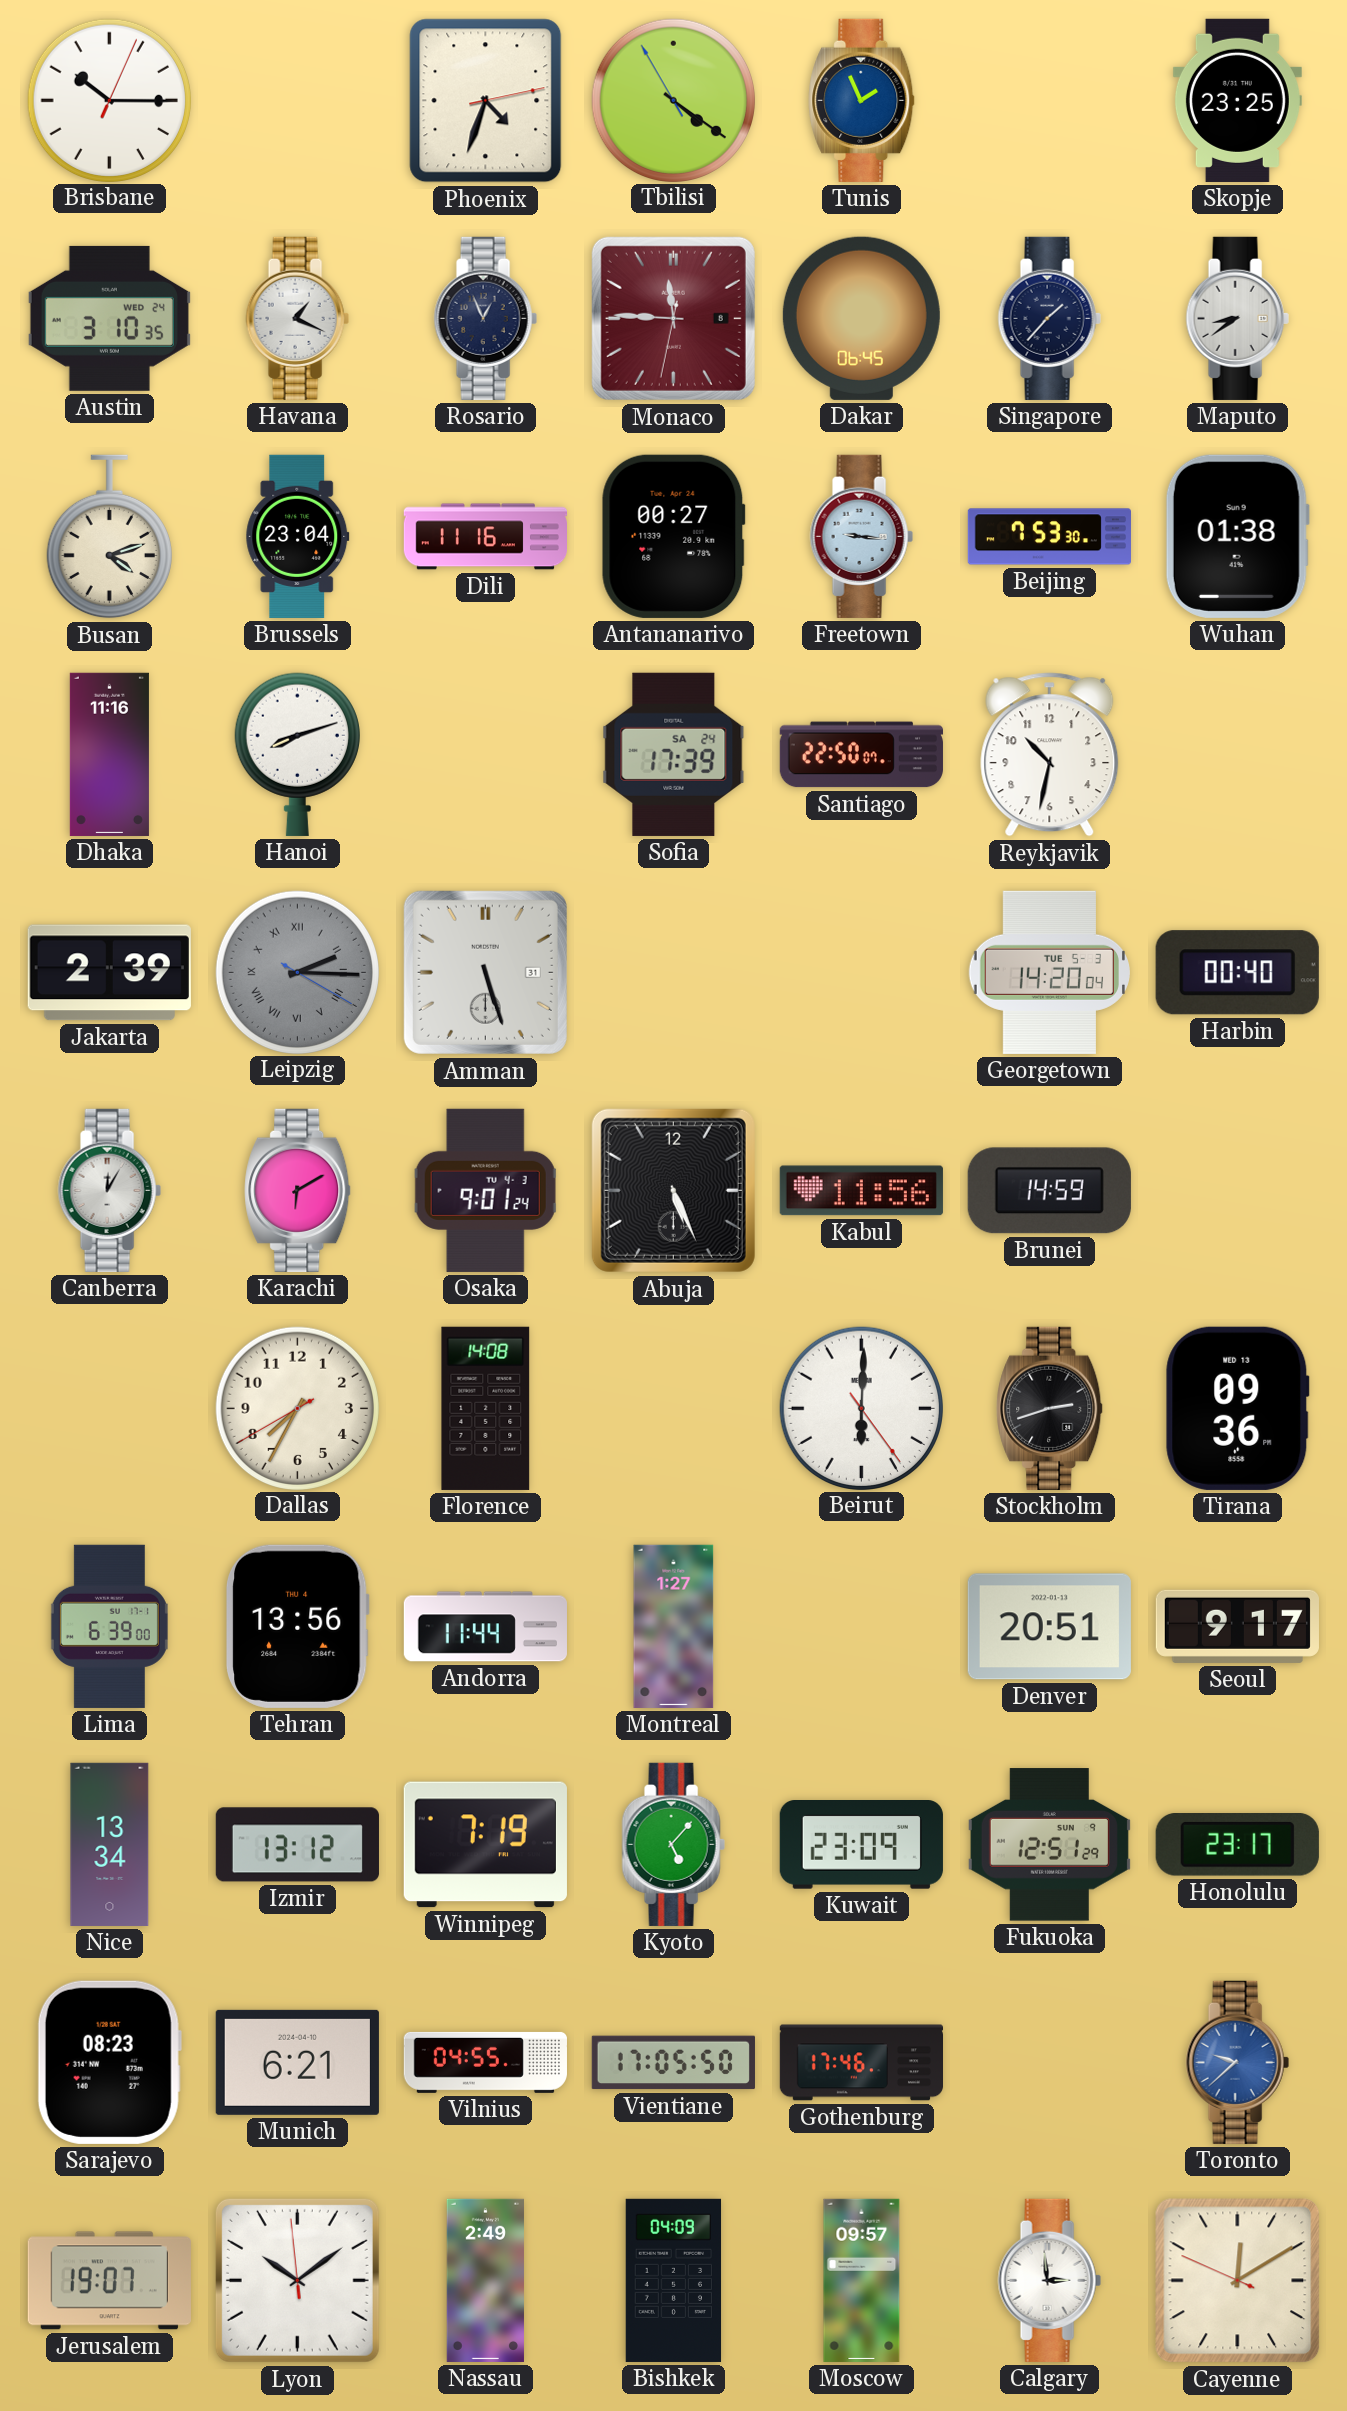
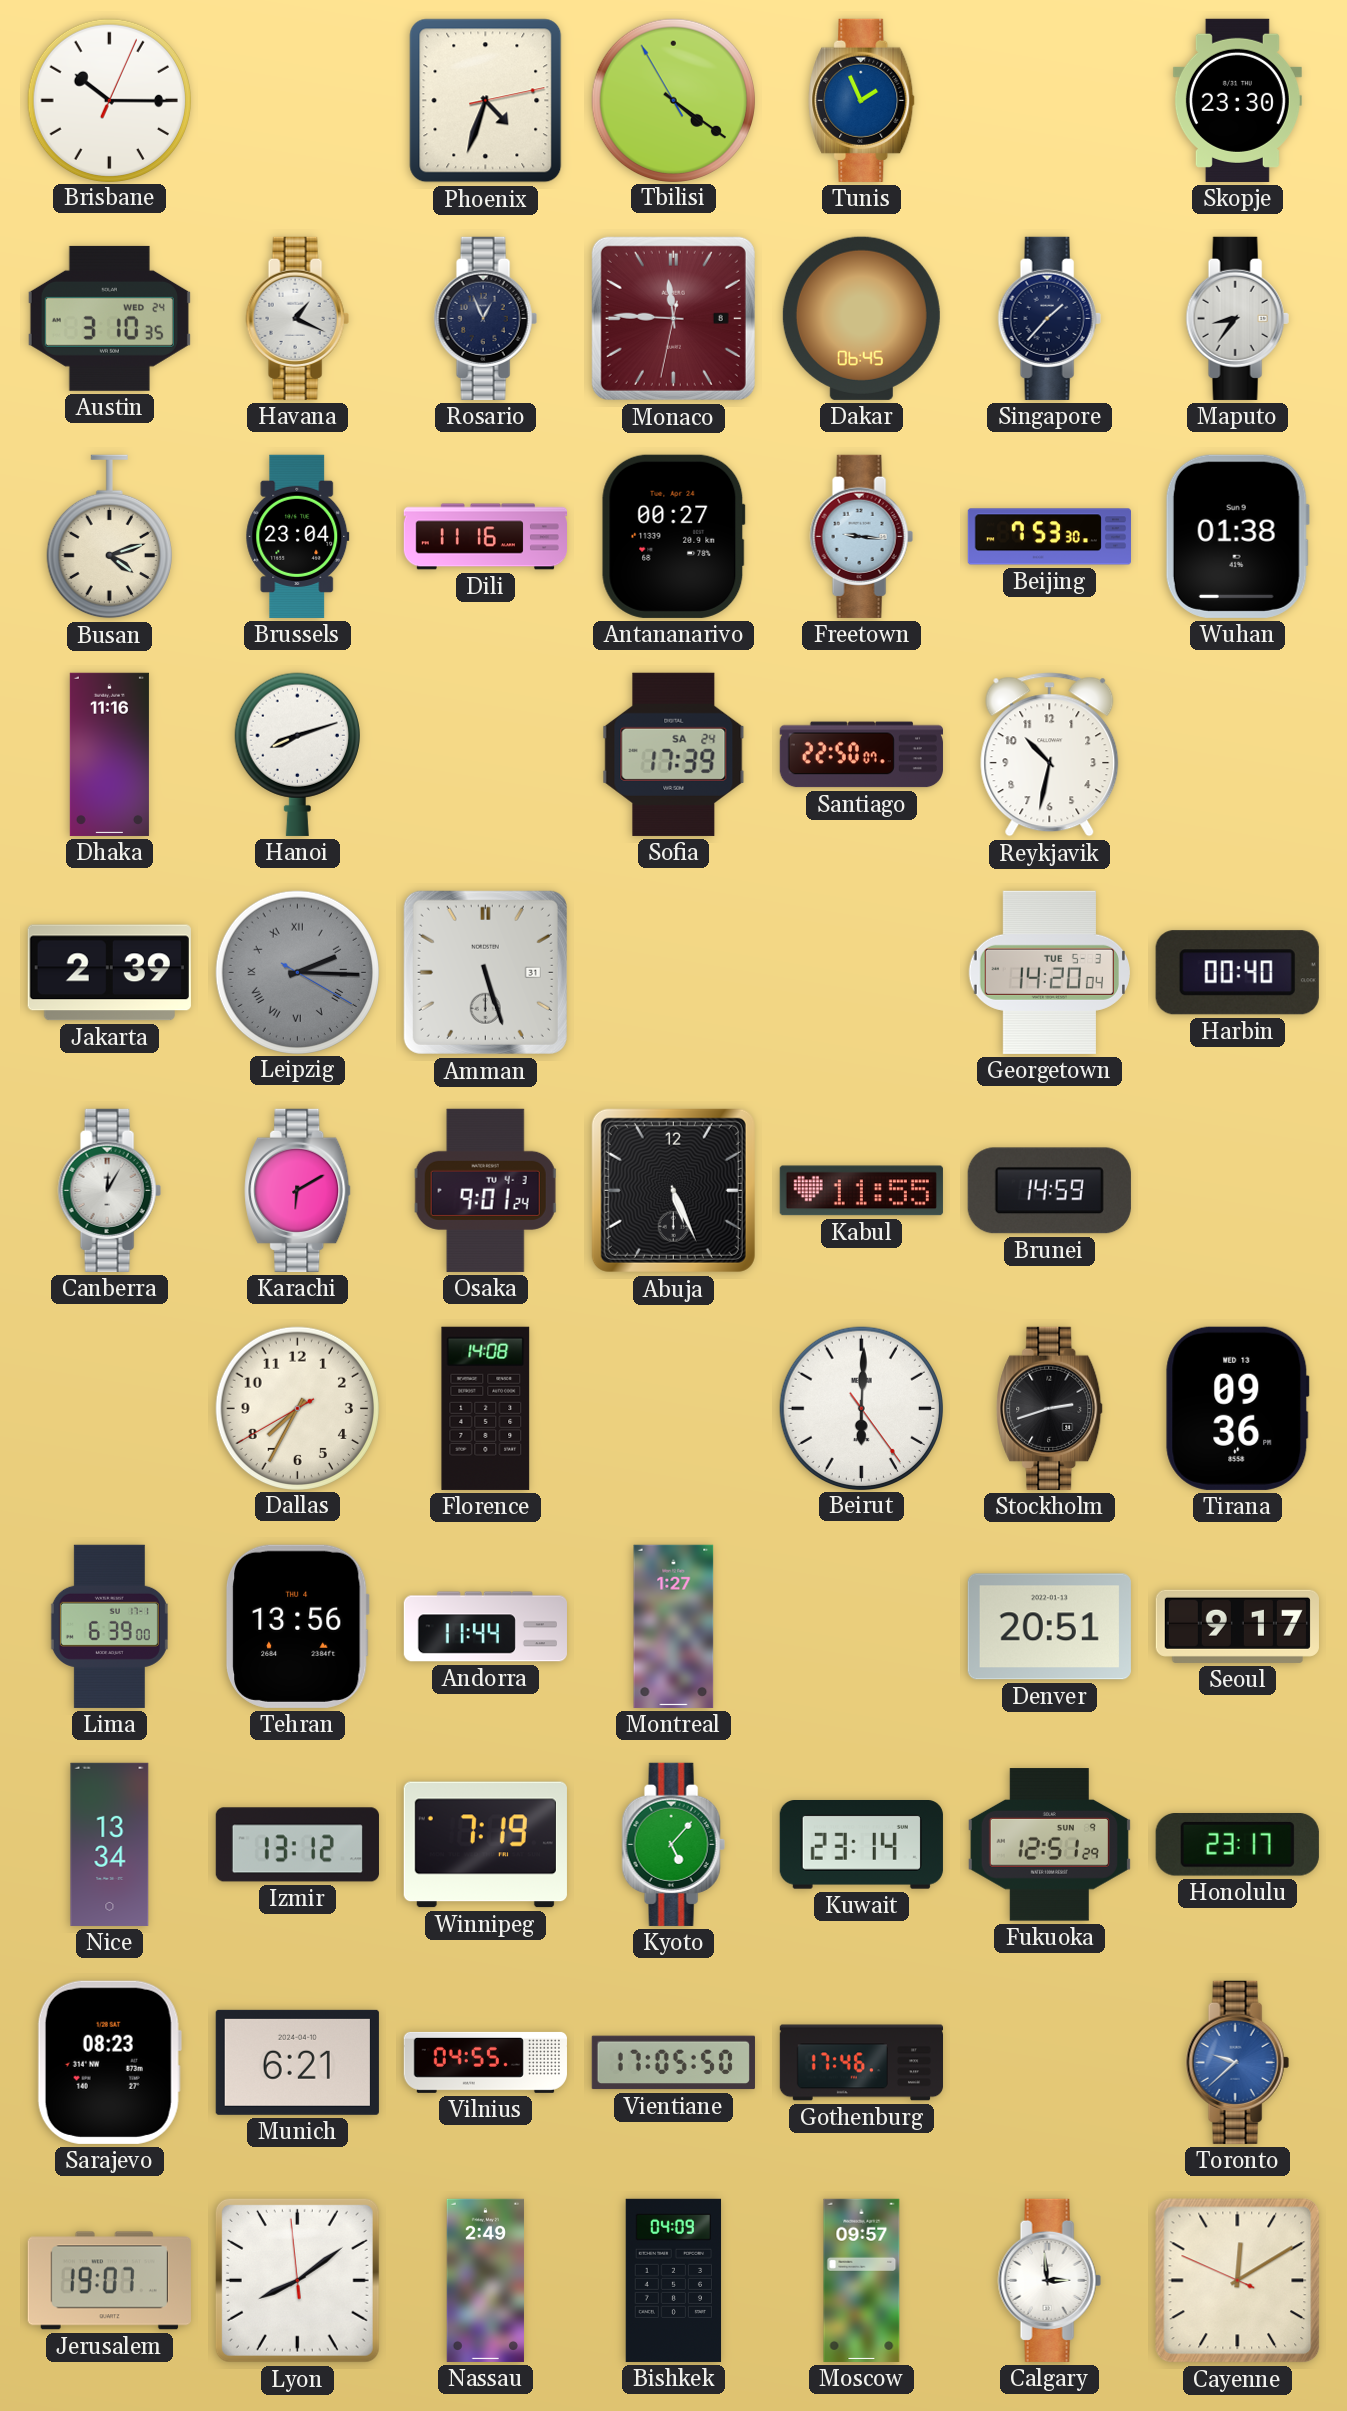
Skopje: 23:25 -> 23:30 (1237, 100)
Maputo: 8:39 -> 8:36 (1237, 318)
Kabul: 11:56 -> 11:55 (861, 1191)
Kuwait: 23:09 -> 23:14 (861, 1845)
Lyon: 10:08 -> 8:08 (297, 2280)
